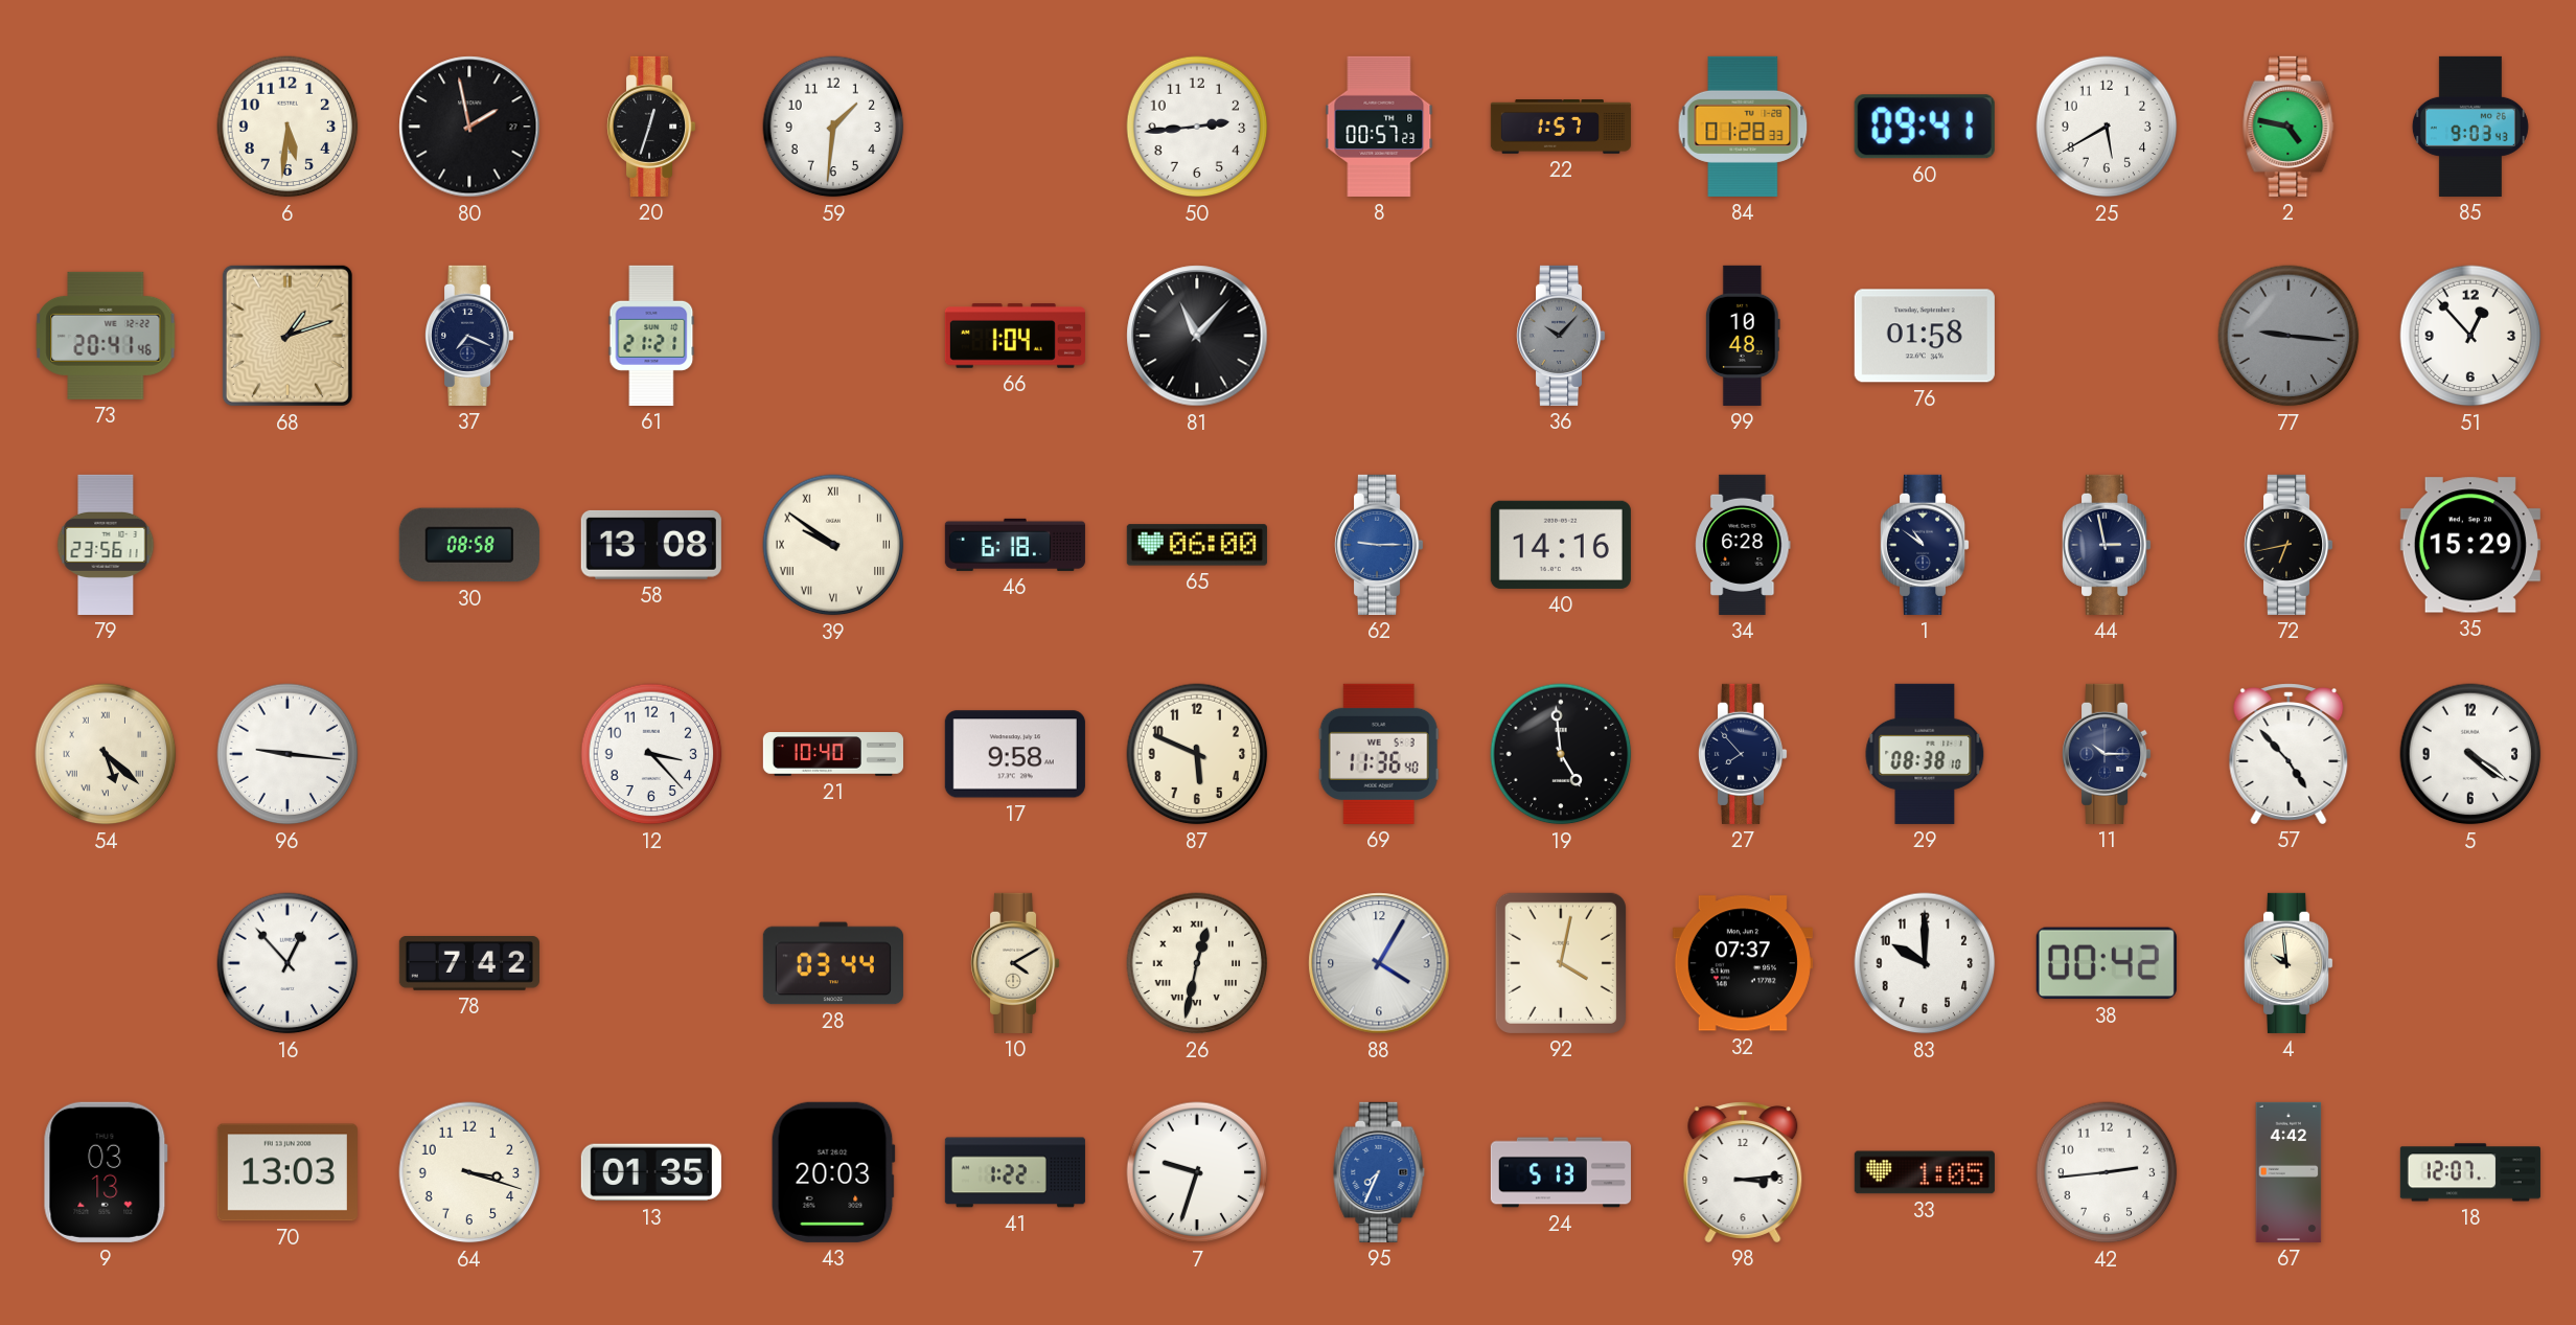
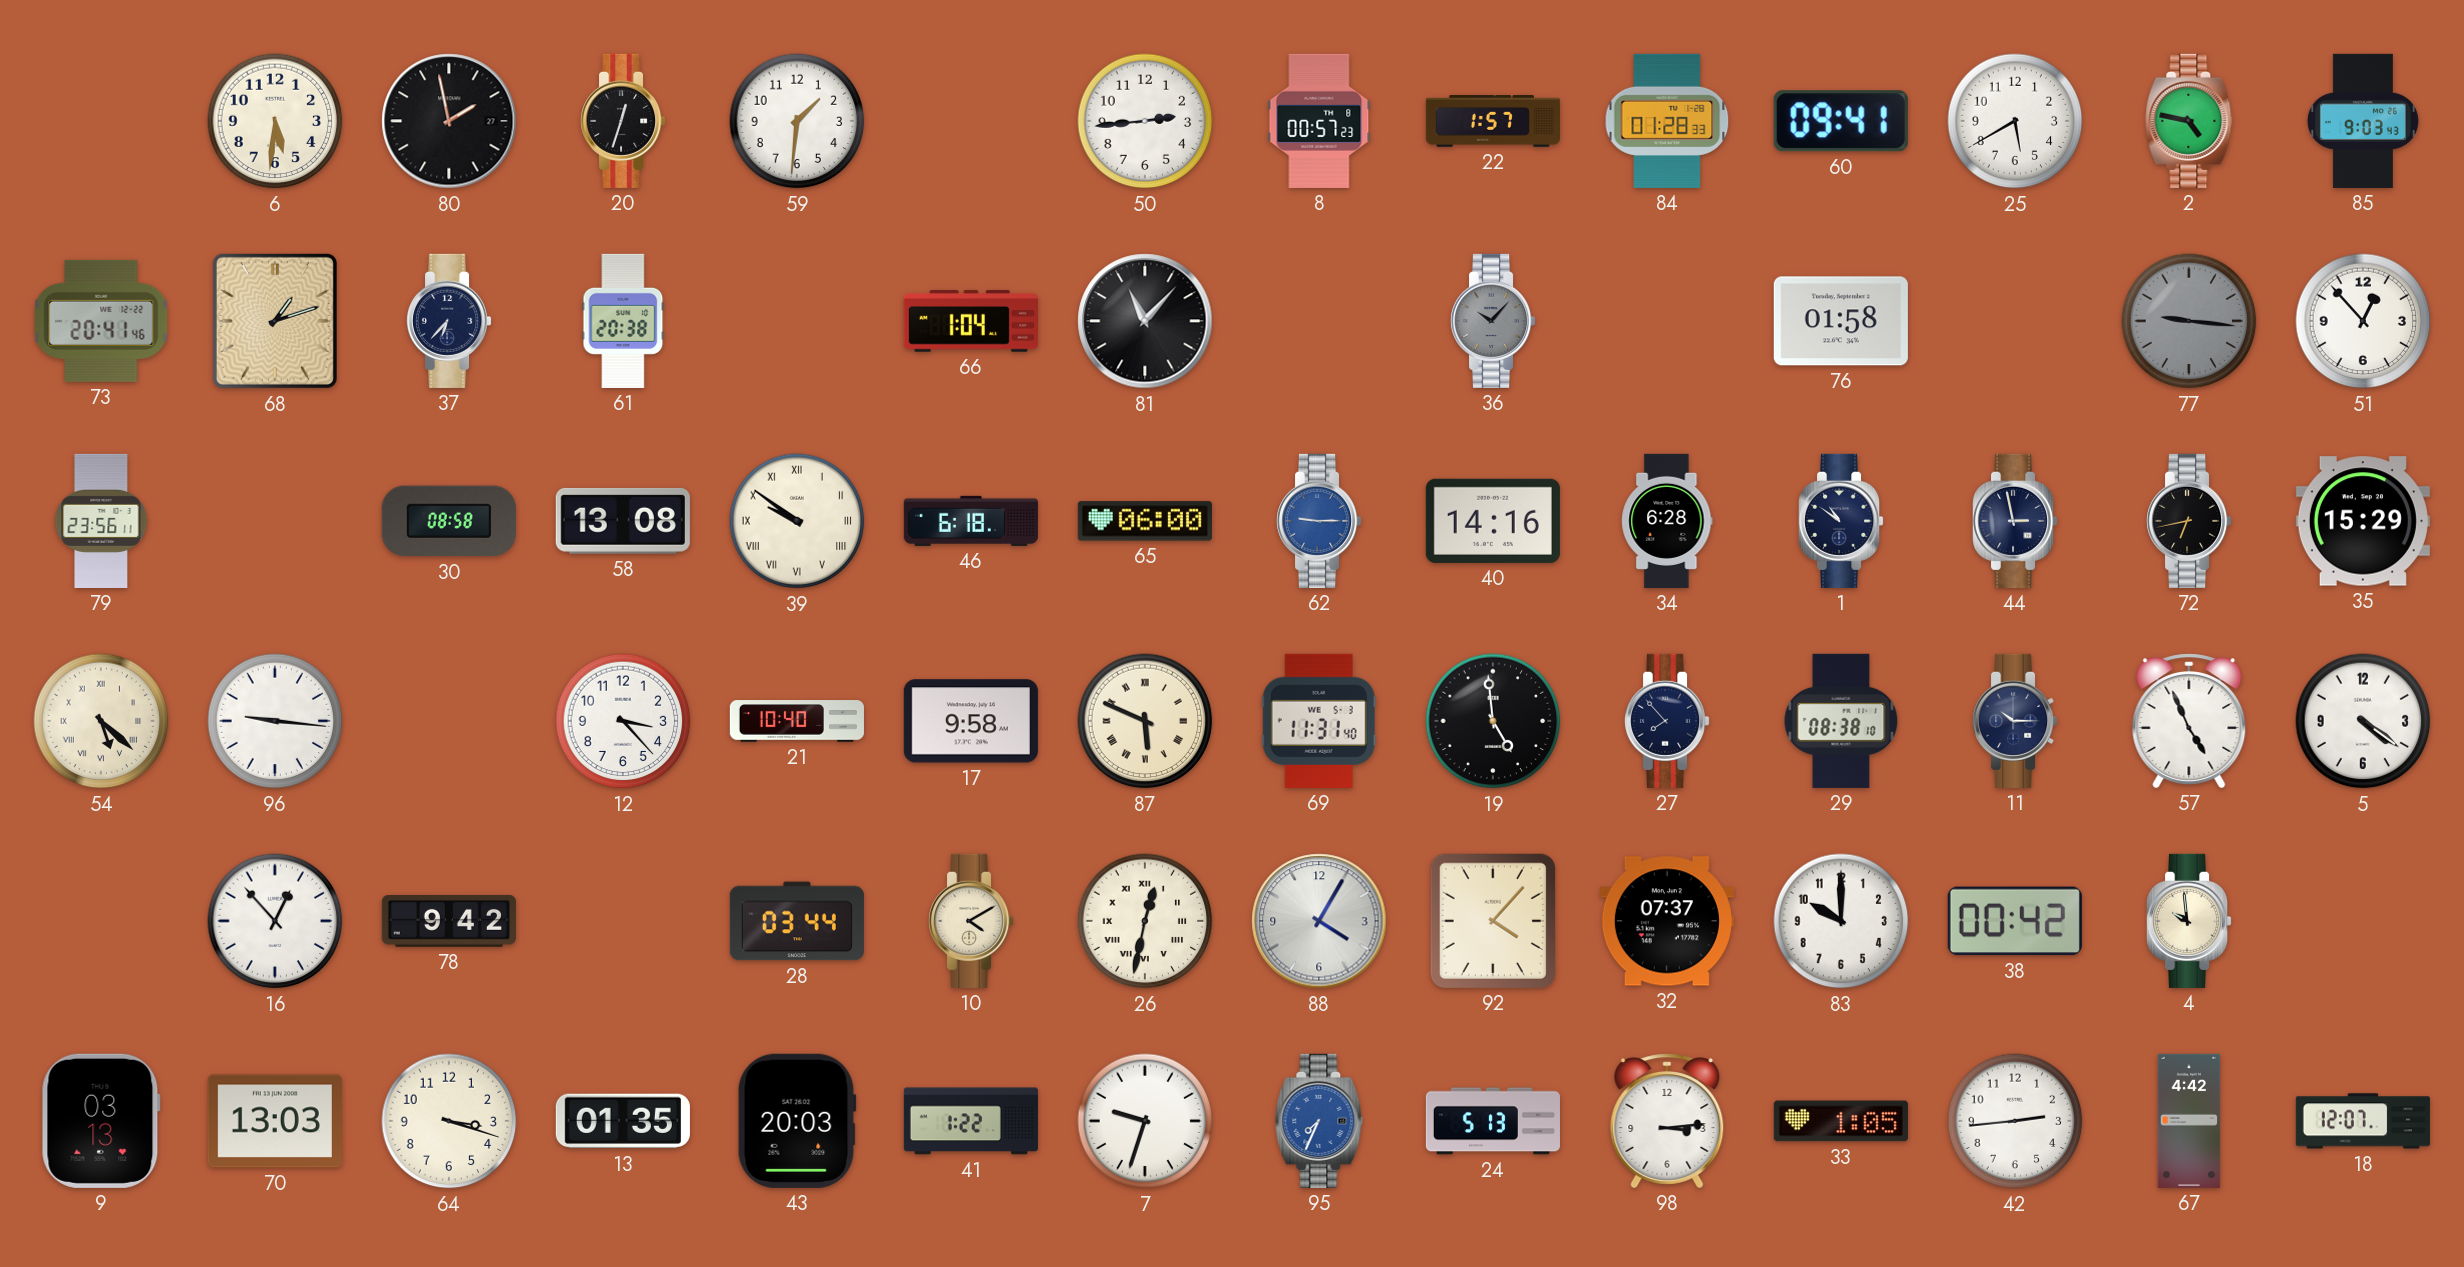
37: 7:19 -> 6:37 (450, 321)
61: 21:21 -> 20:38 (623, 321)
99: 10:48 -> none (1743, 336)
87 numerals: Arabic -> Roman (1145, 721)
69: 11:36 -> 11:31 (1319, 721)
57: 4:53 -> 4:56 (2189, 721)
78: 7:42 -> 9:42 (449, 922)
92: 4:02 -> 4:07 (1493, 921)
